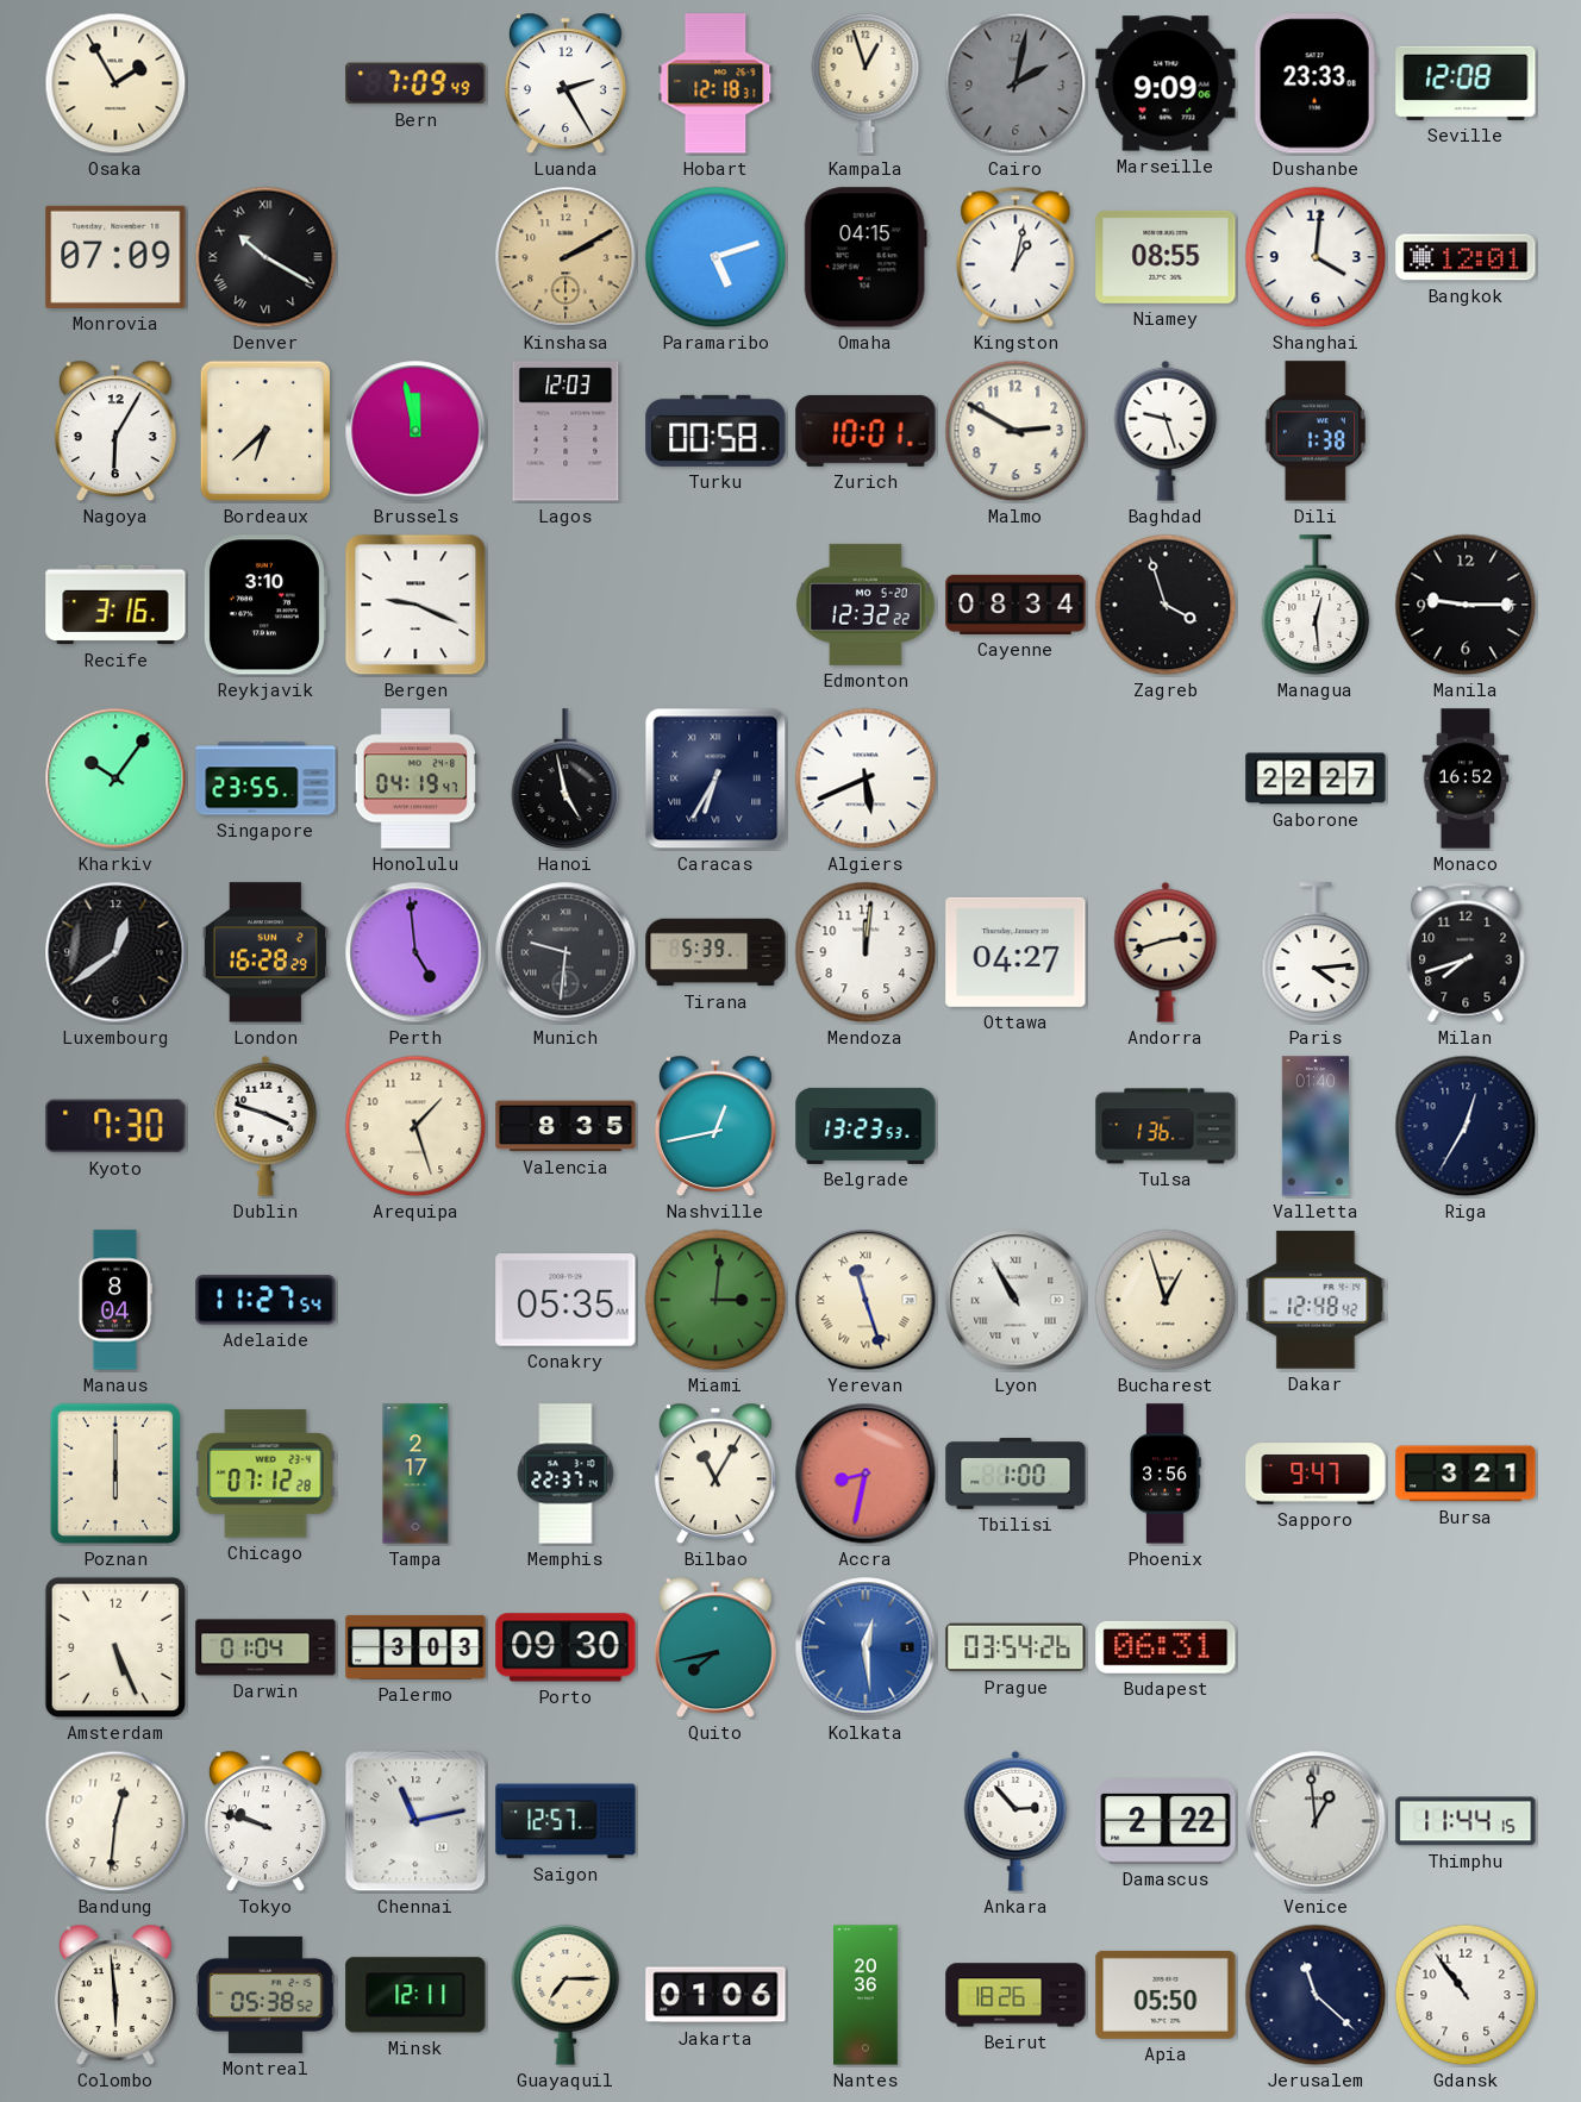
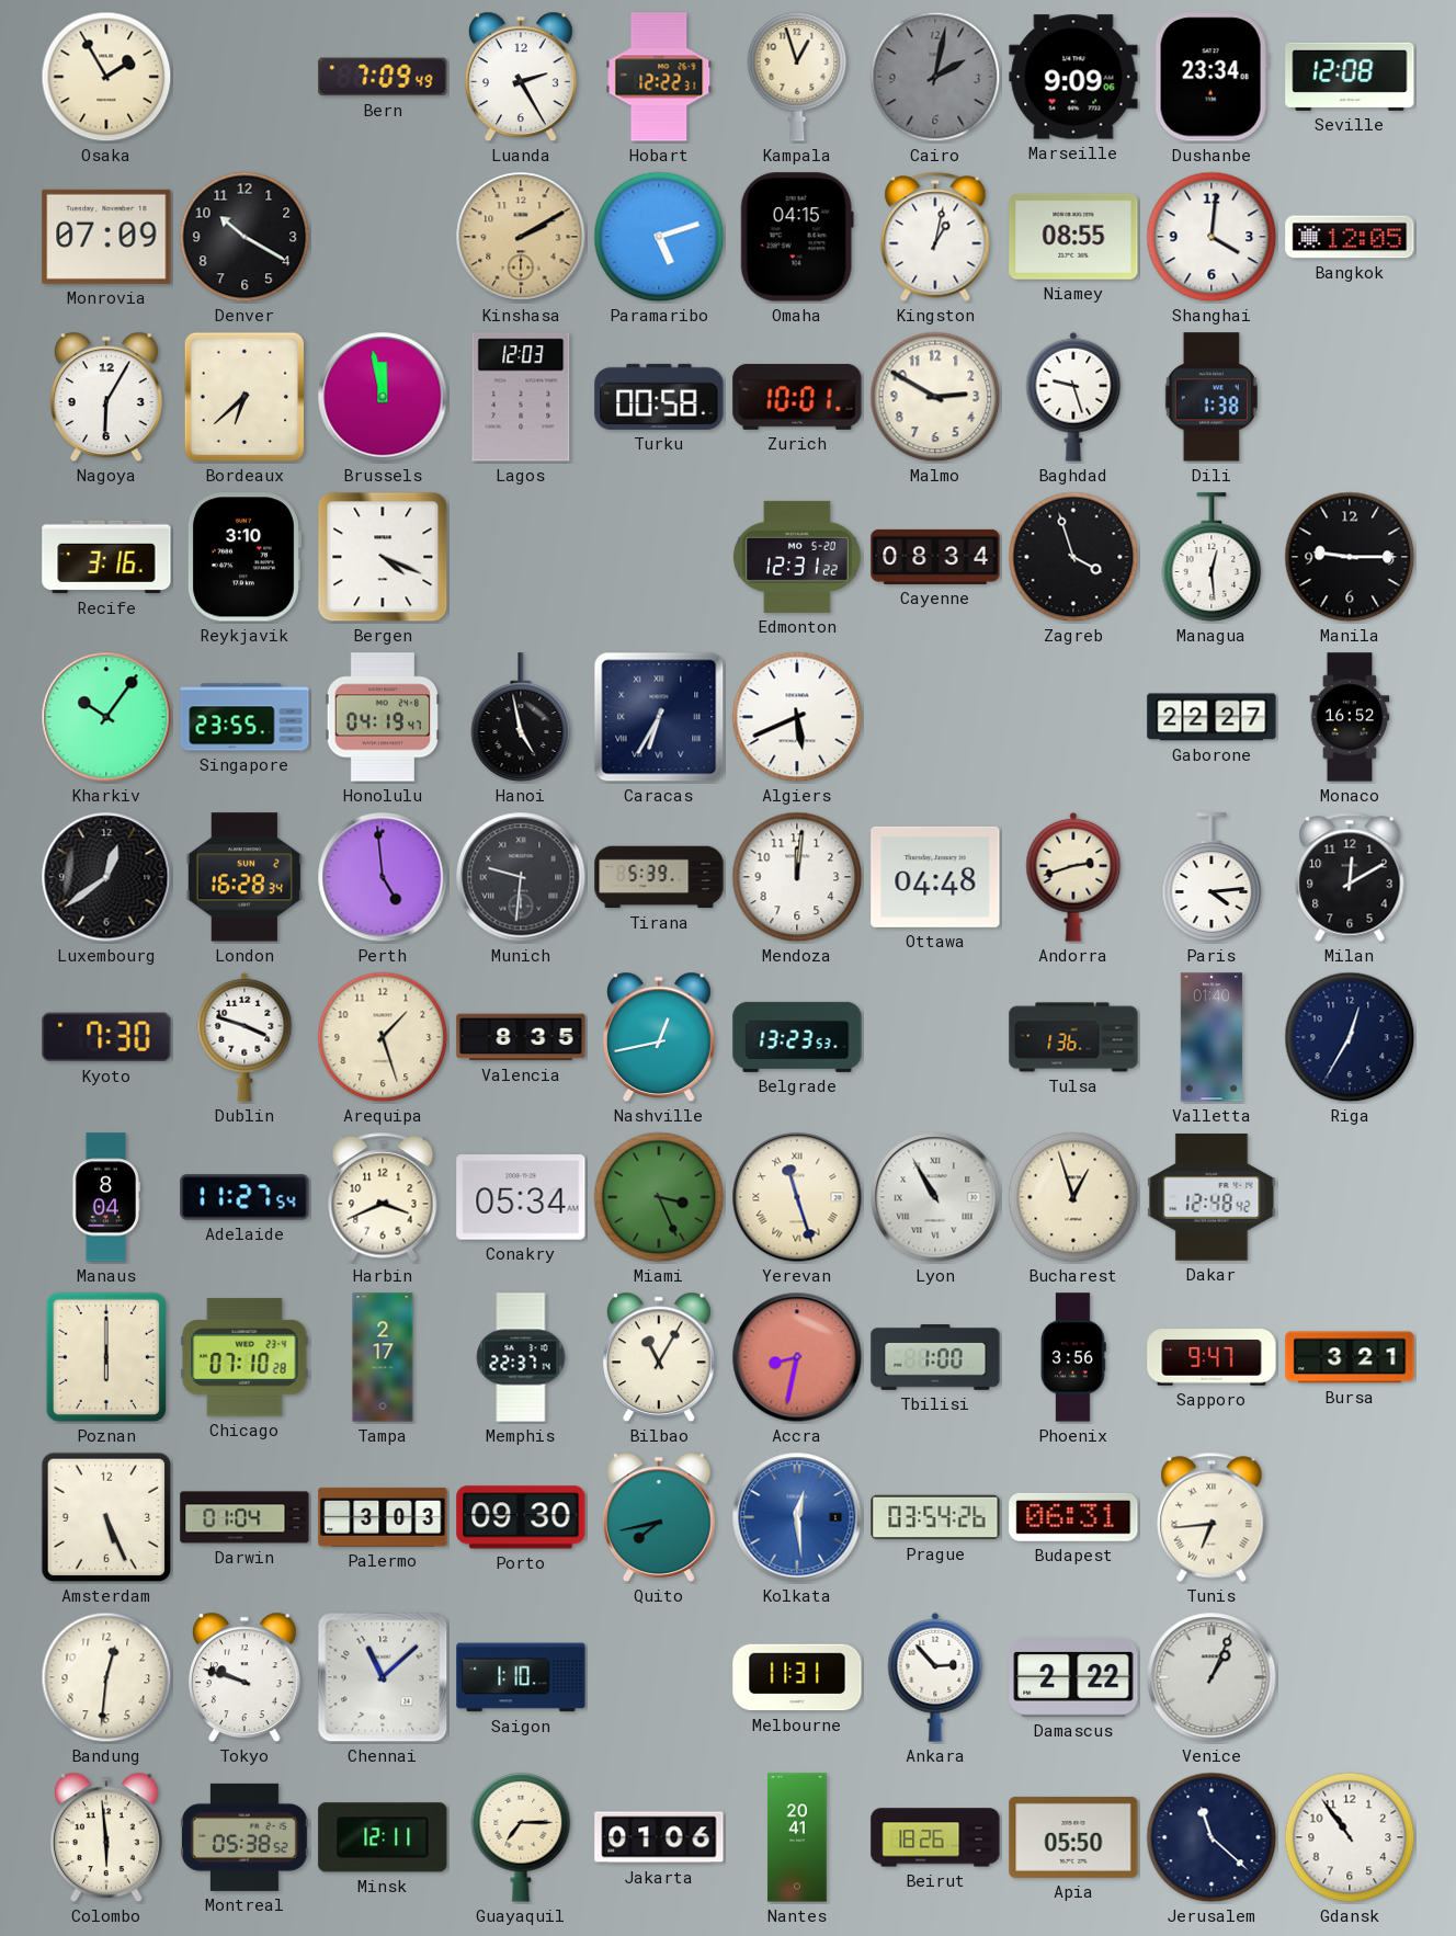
Hobart: 12:18 -> 12:22 (659, 77)
Dushanbe: 23:33 -> 23:34 (1212, 77)
Denver numerals: Roman -> Arabic (244, 237)
Bangkok: 12:01 -> 12:05 (1350, 237)
Bergen: 9:19 -> 4:19 (383, 557)
Edmonton: 12:32 -> 12:31 (797, 557)
London: 16:28:29 -> 16:28:34 (244, 877)
Ottawa: 04:27 -> 04:48 (935, 877)
Milan: 7:42 -> 12:10 (1350, 877)
Harbin: none -> 3:41 (383, 1197)
Conakry: 05:35 -> 05:34 (521, 1197)
Miami: 3:01 -> 3:26 (659, 1197)
Chicago: 07:12 -> 07:10 (244, 1357)
Tunis: none -> 6:44 (1212, 1517)
Chennai: 11:13 -> 11:08 (383, 1677)
Saigon: 12:57 -> 1:10 (521, 1677)
Melbourne: none -> 11:31 (797, 1677)
Venice: 12:59 -> 1:04 (1212, 1677)
Thimphu: 11:44 -> none (1466, 1821)
Nantes: 20:36 -> 20:41 (797, 1837)
